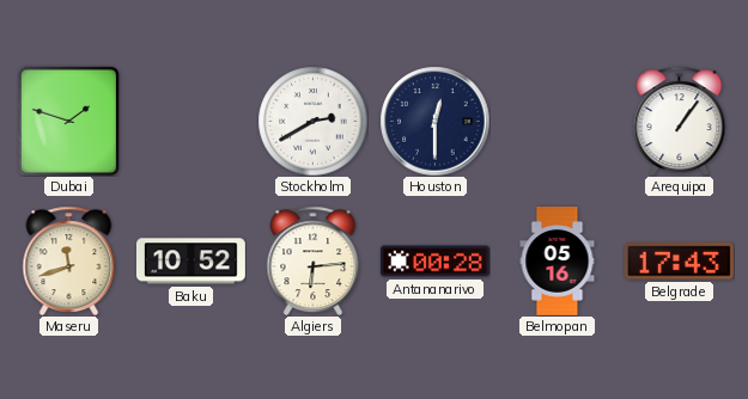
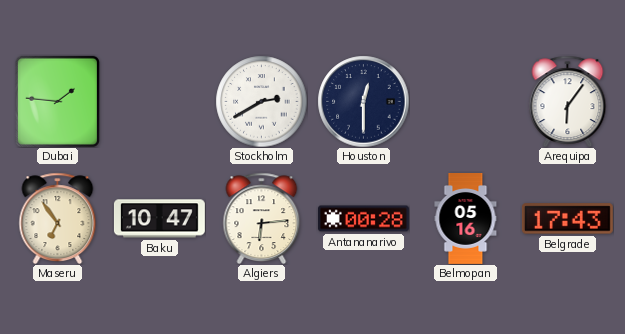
Dubai: 1:48 -> 1:46 (57, 101)
Arequipa: 1:06 -> 6:06 (568, 101)
Maseru: 11:42 -> 6:54 (58, 218)
Baku: 10:52 -> 10:47 (159, 219)
